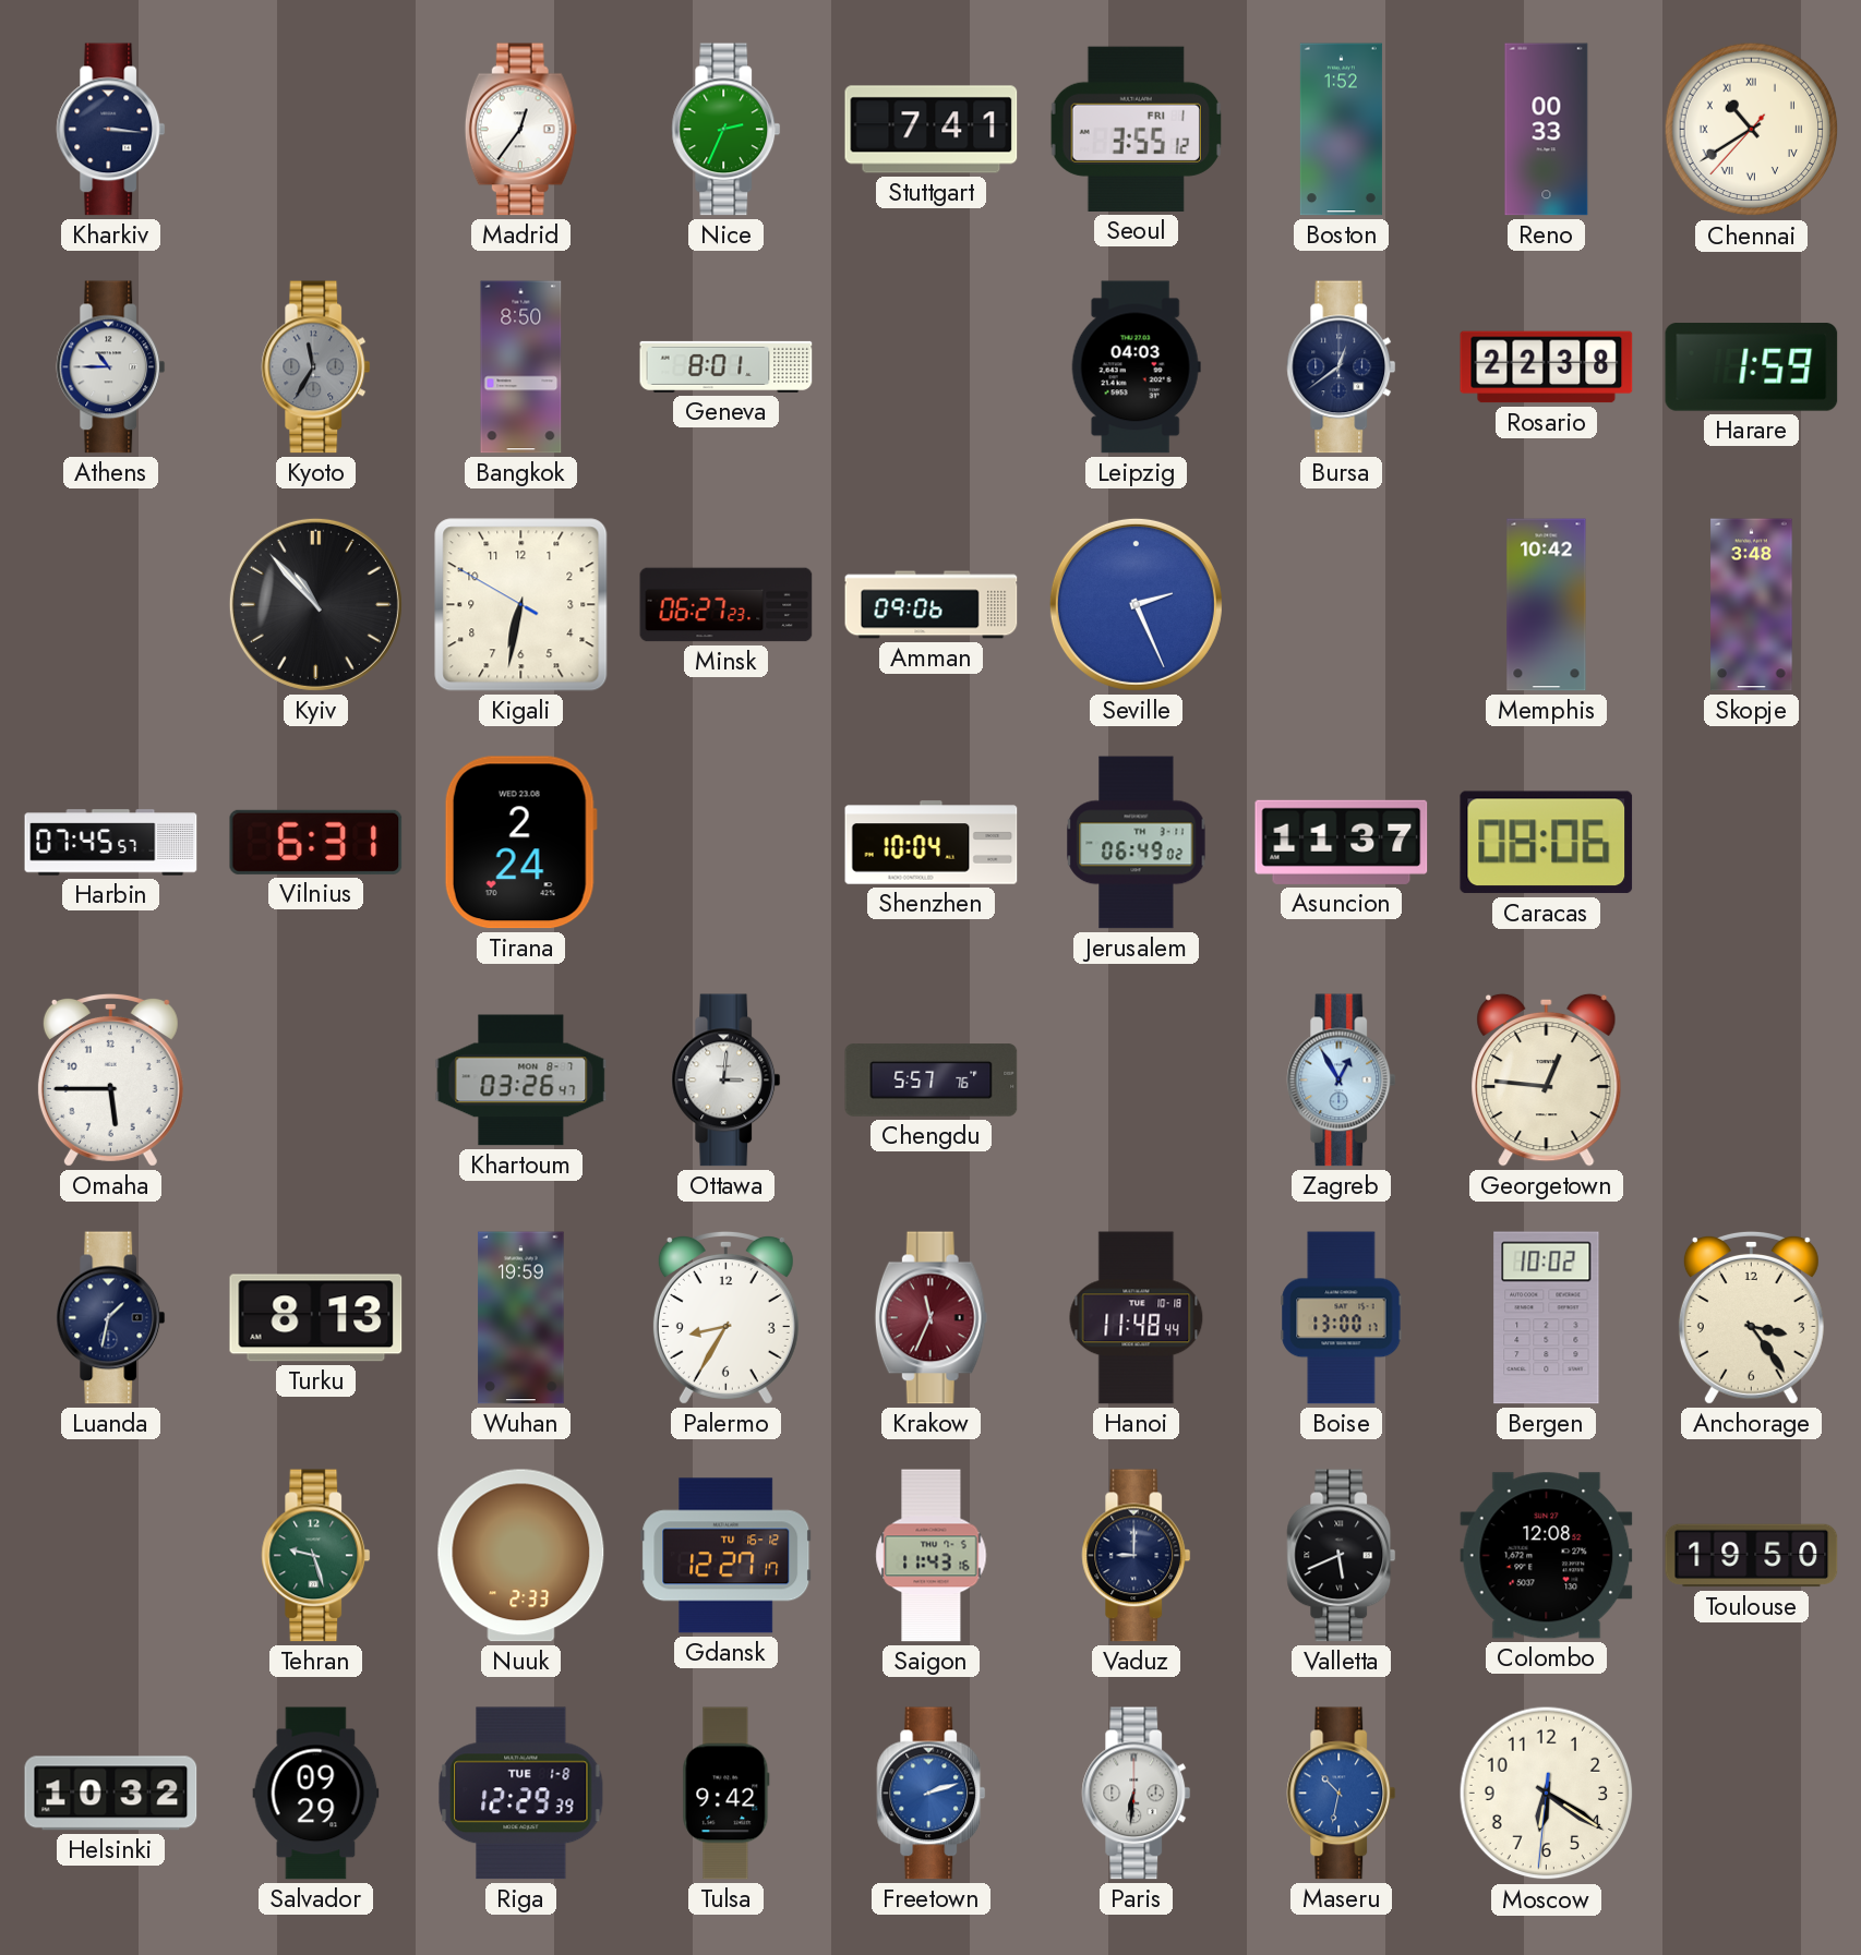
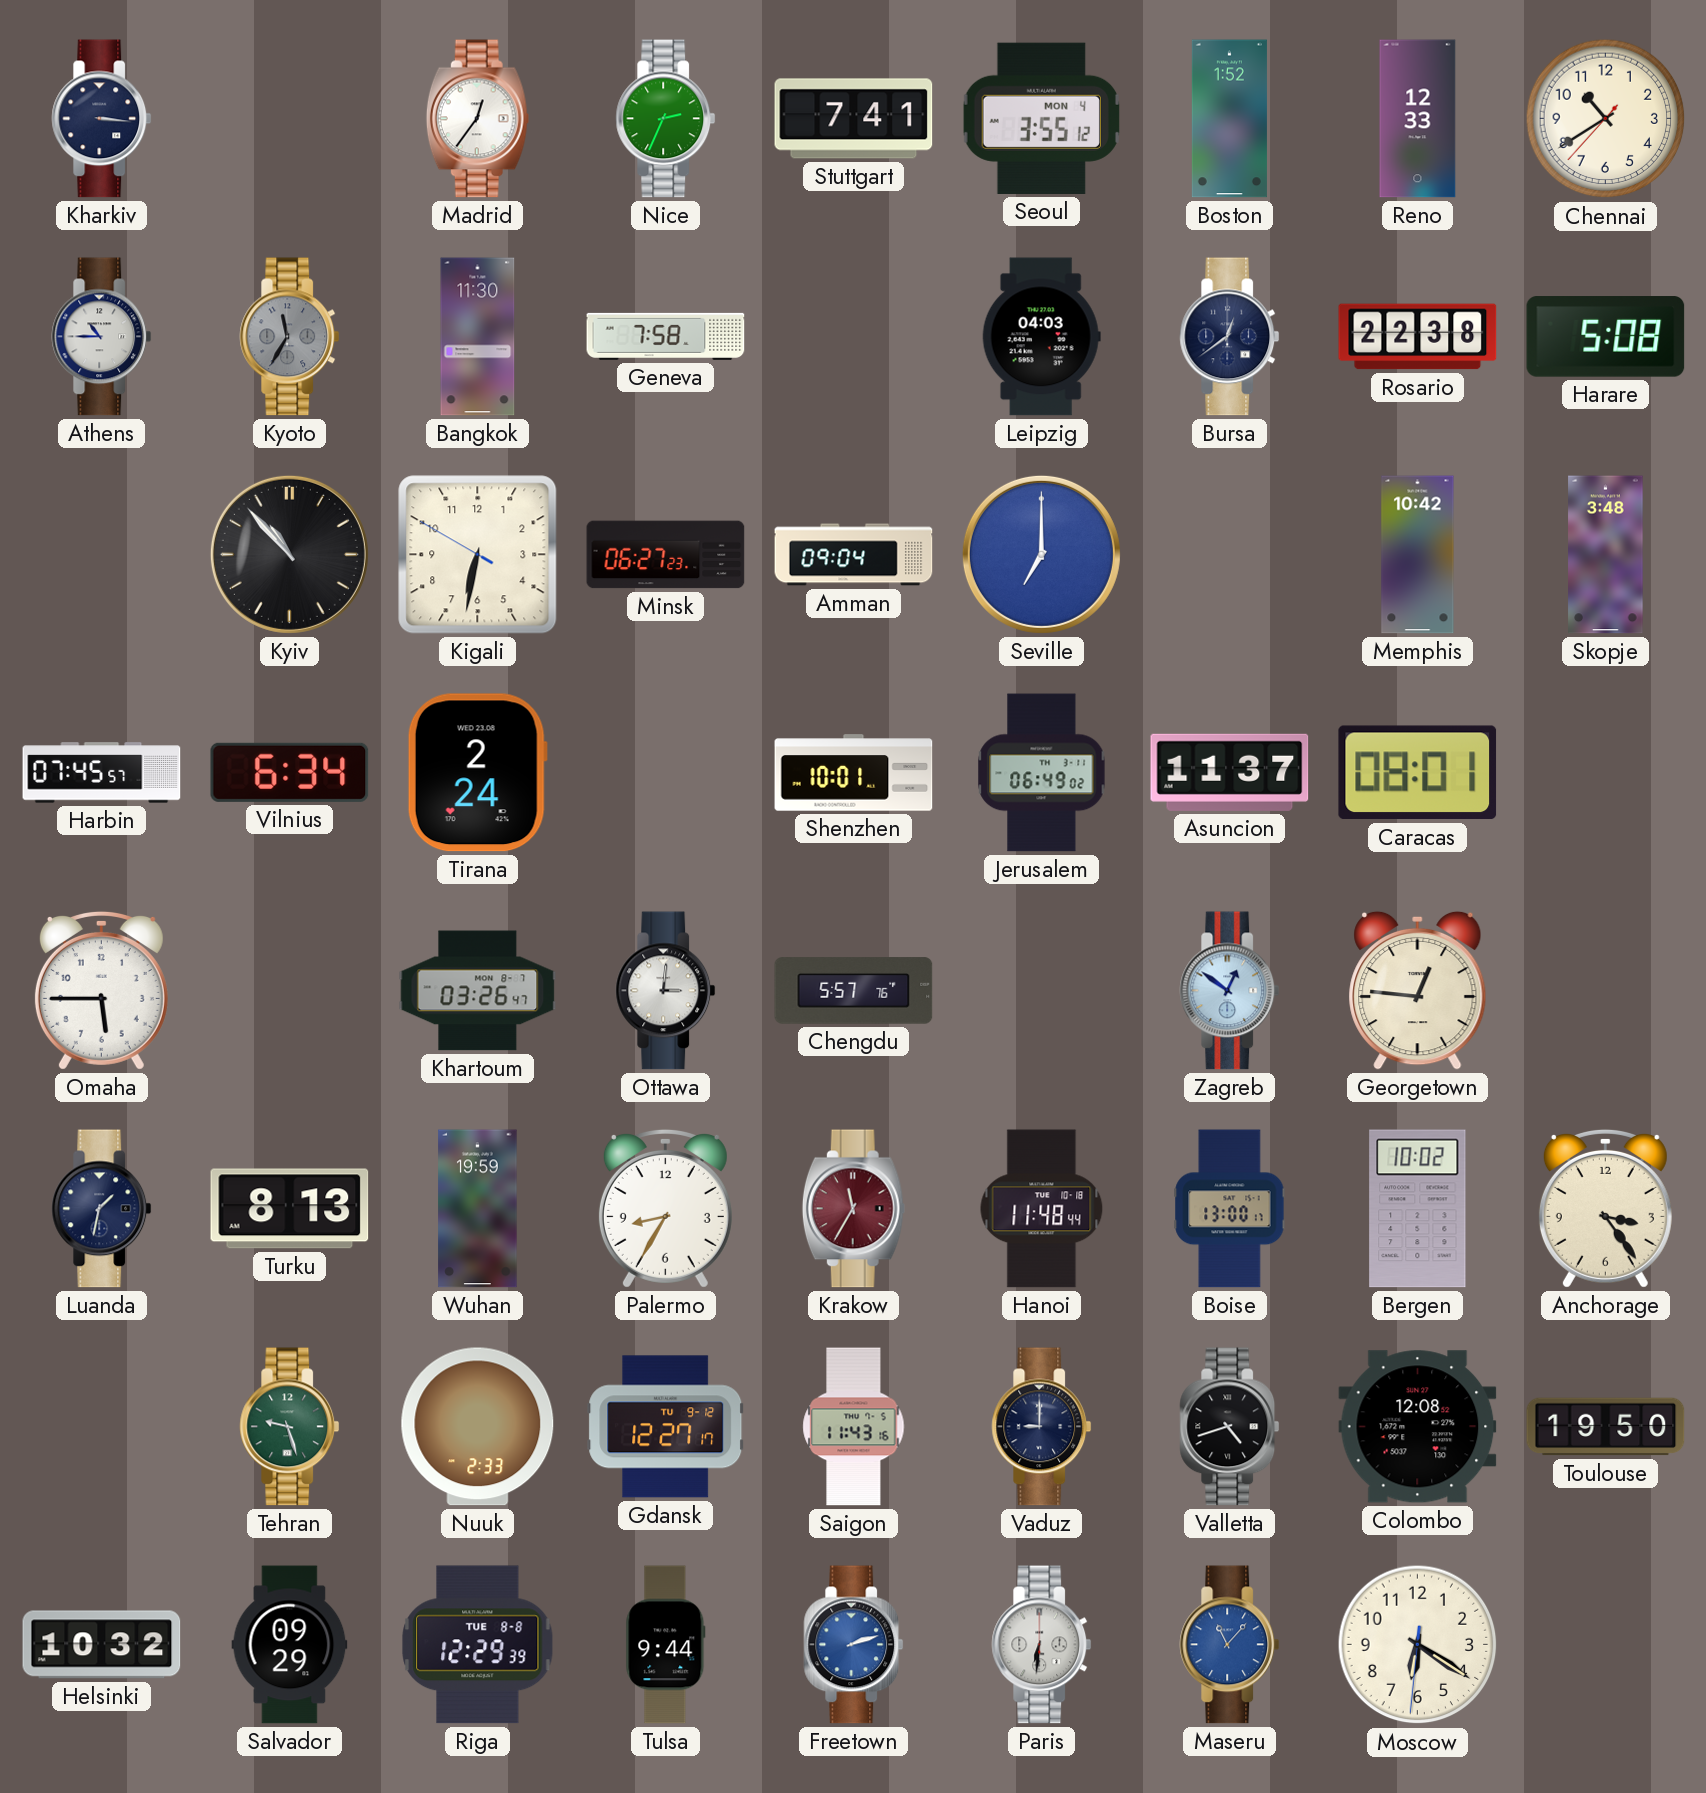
Seoul date: FRI 1 -> MON 4 (1041, 118)
Reno: 00:33 -> 12:33 (1418, 119)
Chennai numerals: Roman -> Arabic (1606, 119)
Bangkok: 8:50 -> 11:30 (478, 337)
Geneva: 8:01 -> 7:58 (666, 336)
Harare: 1:59 -> 5:08 (1606, 337)
Amman: 09:06 -> 09:04 (854, 555)
Seville: 2:26 -> 7:00 (1041, 554)
Vilnius: 6:31 -> 6:34 (290, 772)
Shenzhen: 10:04 -> 10:01 (854, 773)
Caracas: 08:06 -> 08:01 (1418, 773)
Zagreb: 12:55 -> 12:51 (1230, 991)
Krakow: 11:34 -> 11:35 (853, 1209)
Gdansk date: TU 16-12 -> TU 9-12 (666, 1427)
Valletta: 5:41 -> 4:42 (1230, 1427)
Riga date: TUE 1-8 -> TUE 8-8 (478, 1645)
Tulsa: 9:42 -> 9:44 (666, 1645)
Maseru: 10:32 -> 11:07 (1230, 1645)
